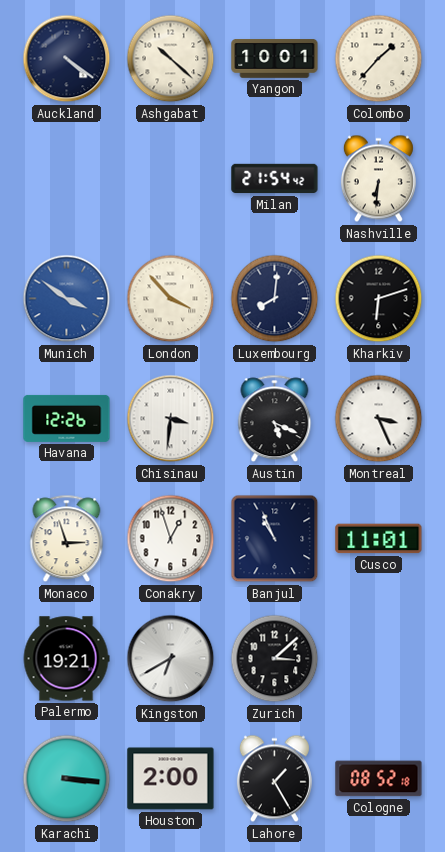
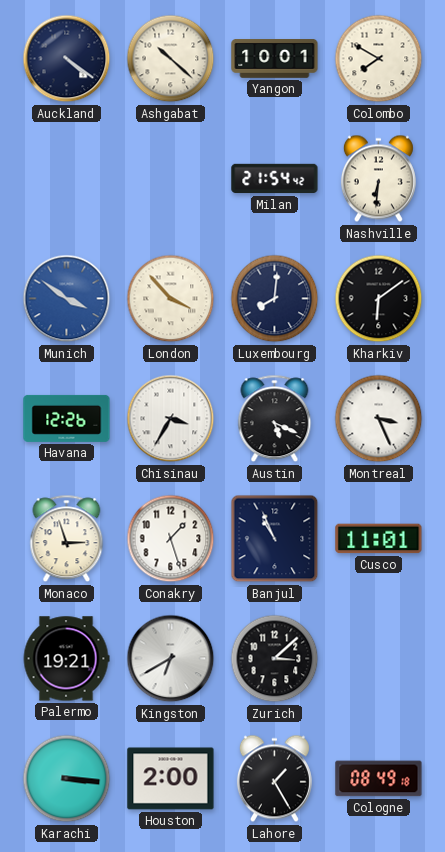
Colombo: 1:37 -> 7:50 (379, 59)
Kharkiv: 6:12 -> 6:09 (379, 299)
Chisinau: 3:31 -> 3:35 (171, 419)
Conakry: 12:57 -> 1:27 (171, 539)
Cologne: 08:52 -> 08:49 (379, 779)
